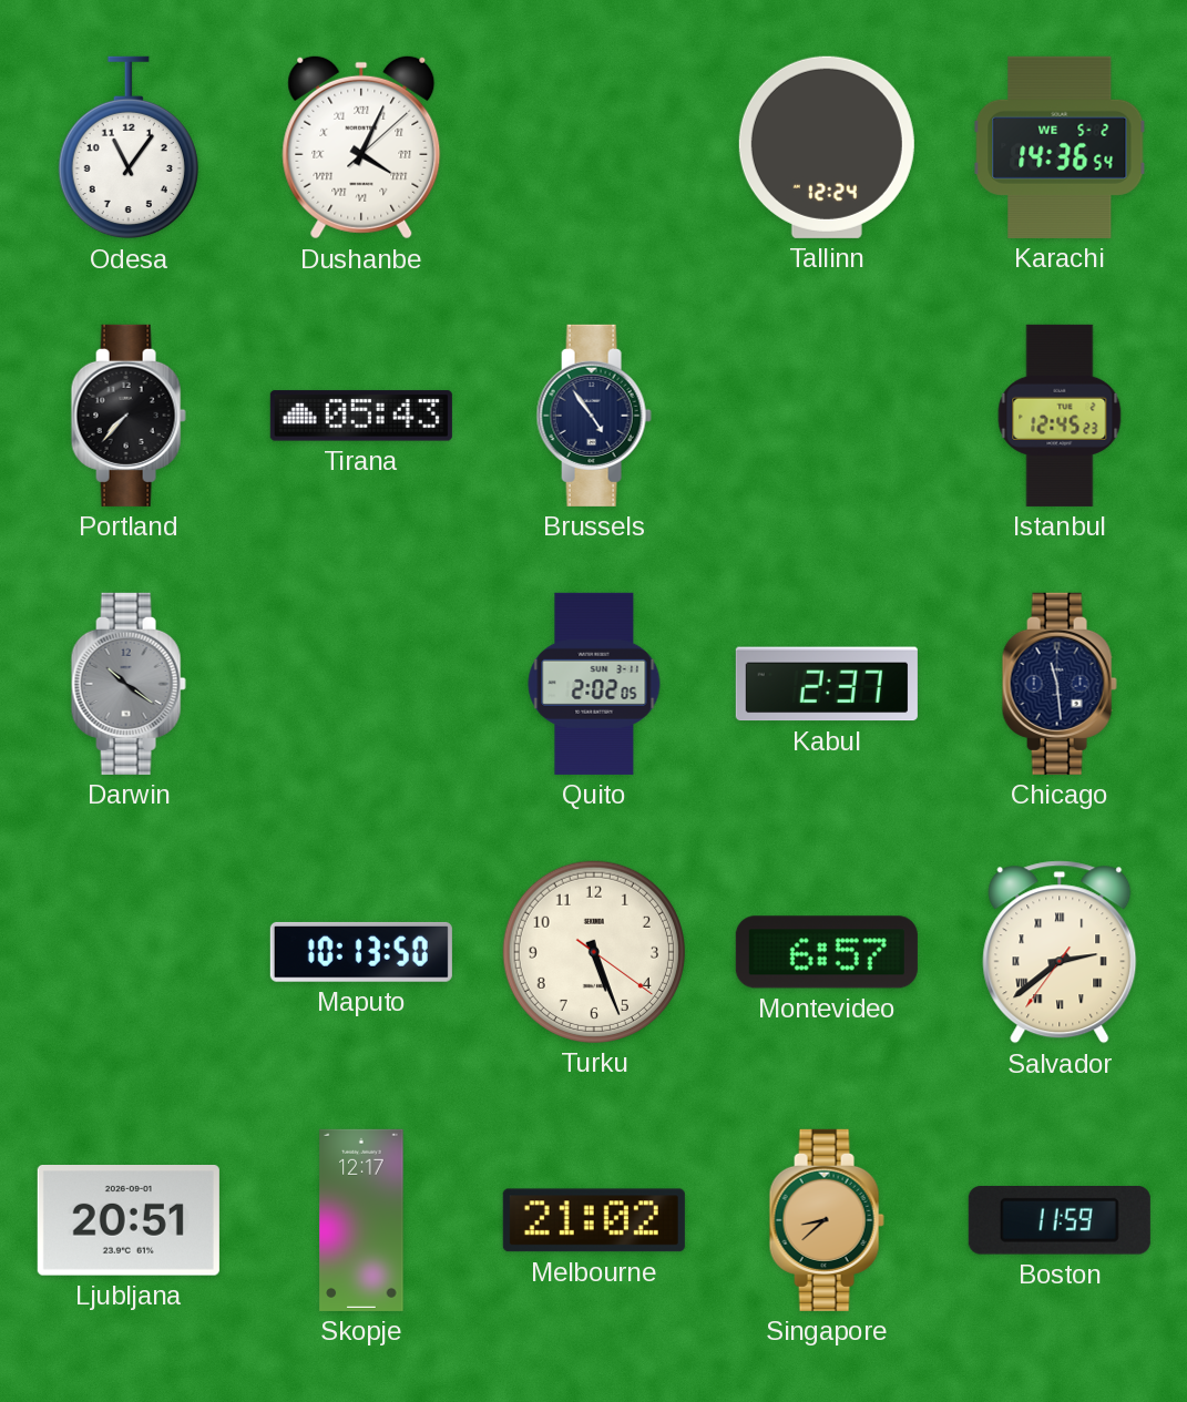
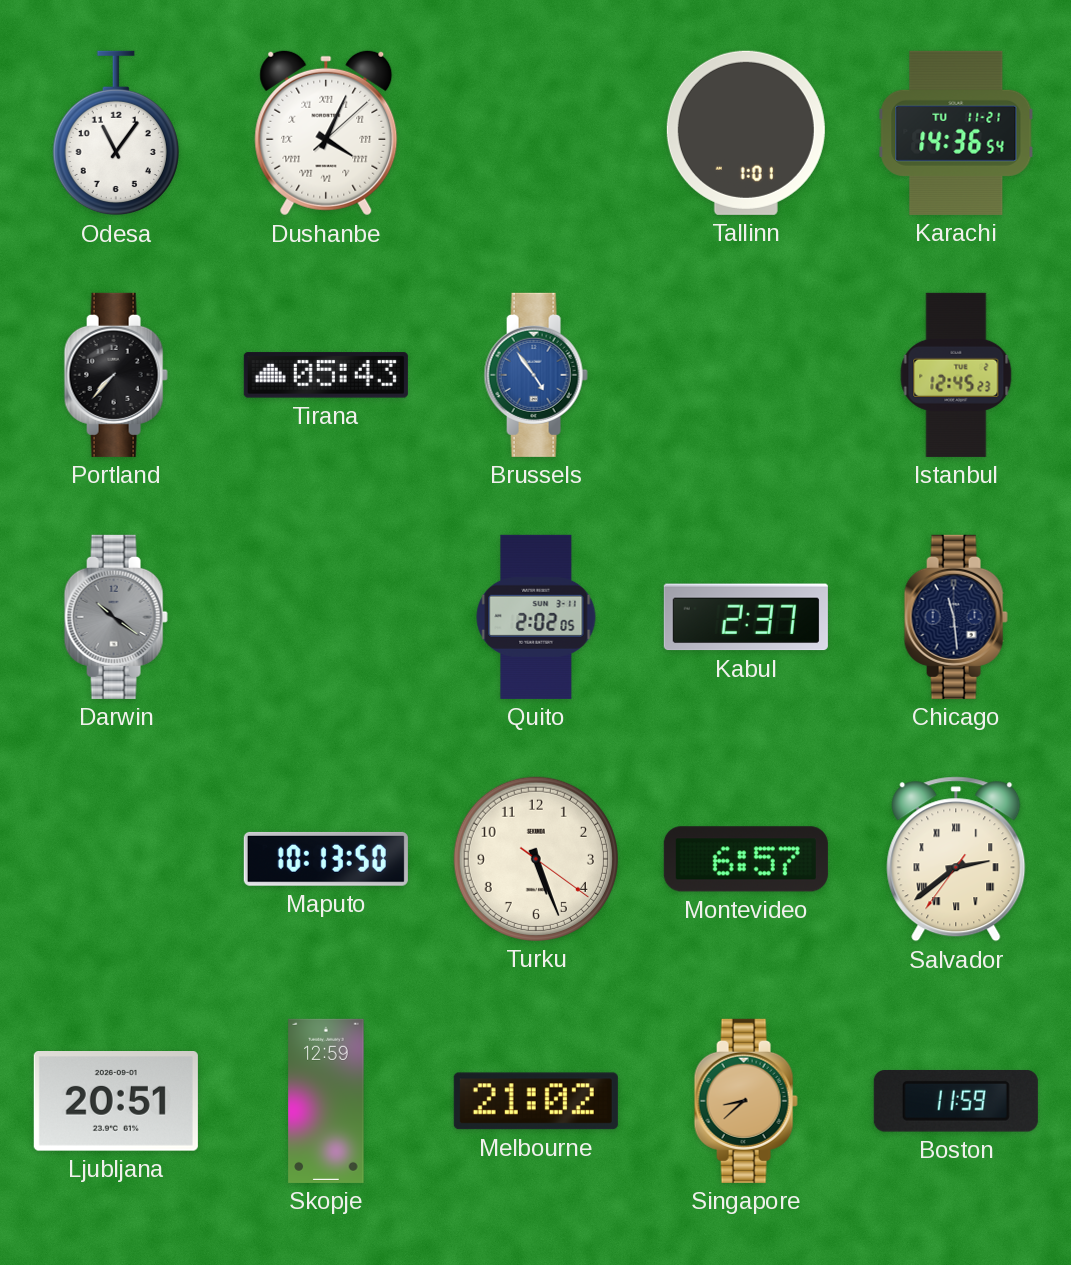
Tallinn: 12:24 -> 1:01 (746, 133)
Karachi date: WE 5-2 -> TU 11-21 (956, 133)
Brussels dial: navy -> blue (536, 375)
Skopje: 12:17 -> 12:59 (326, 1101)
